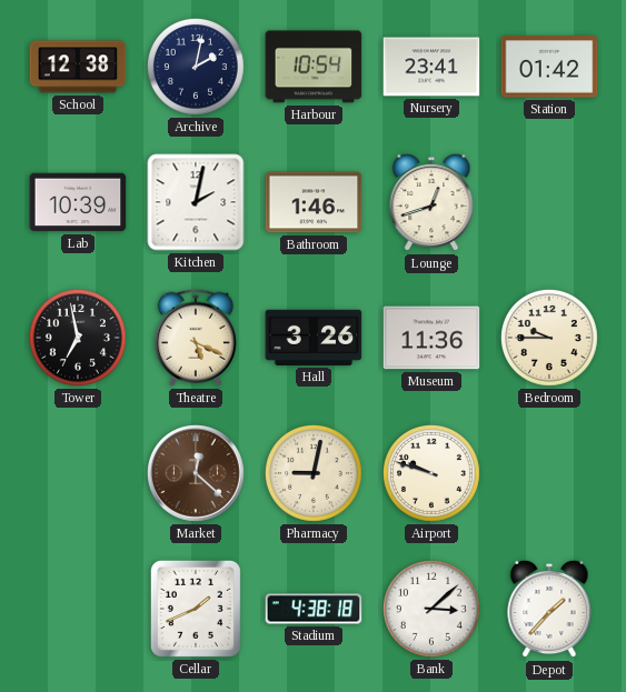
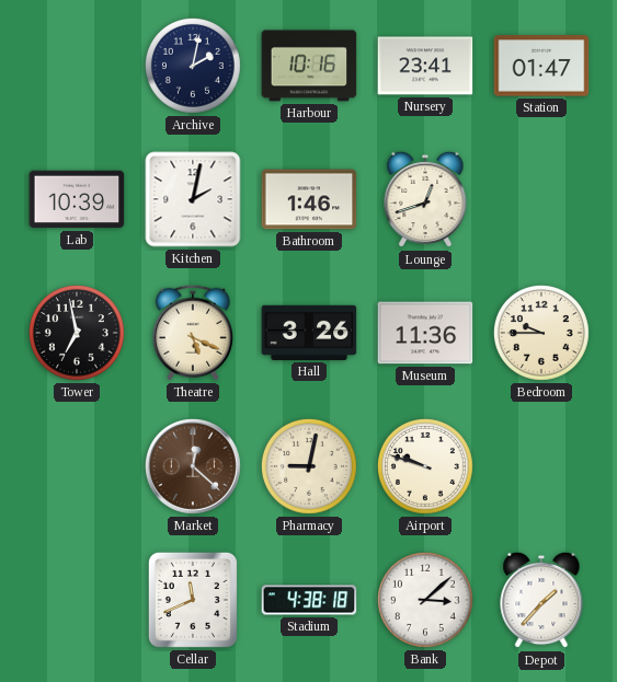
School: 12:38 -> none (78, 67)
Harbour: 10:54 -> 10:16 (309, 66)
Station: 01:42 -> 01:47 (541, 66)
Cellar: 1:41 -> 11:41 (193, 600)
